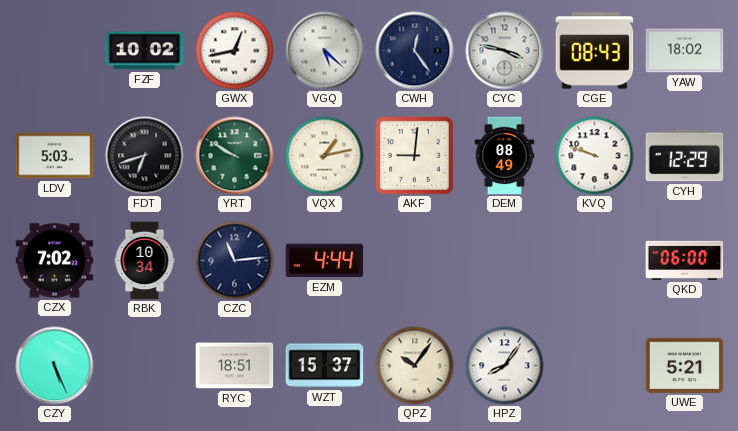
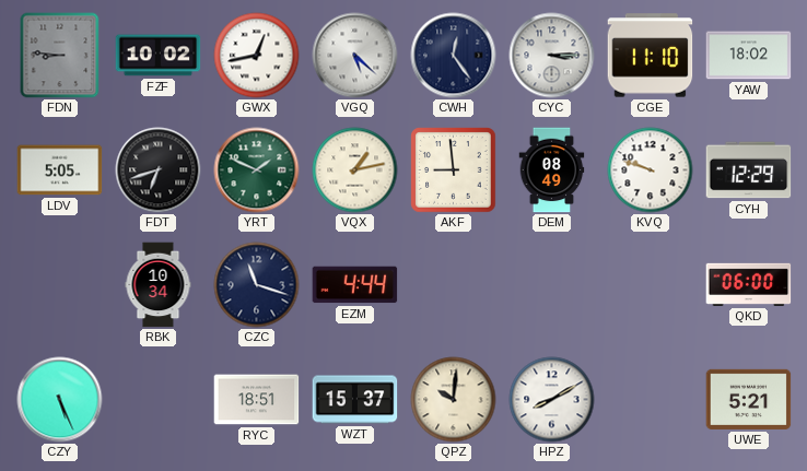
FDN: none -> 8:46 (60, 56)
CYC: 3:47 -> 3:15 (552, 56)
CGE: 08:43 -> 11:10 (651, 56)
LDV: 5:03 -> 5:05 (60, 170)
YRT: 9:50 -> 1:49 (257, 170)
AKF: 9:01 -> 8:59 (454, 170)
CZX: 7:02 -> none (55, 261)
CZC: 11:14 -> 11:18 (257, 285)
QPZ: 10:06 -> 10:01 (454, 400)
HPZ: 8:06 -> 8:10 (552, 400)
